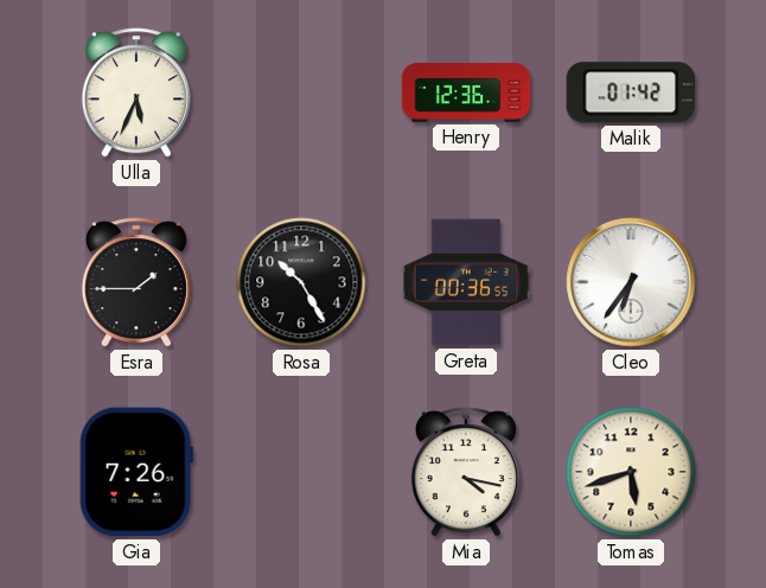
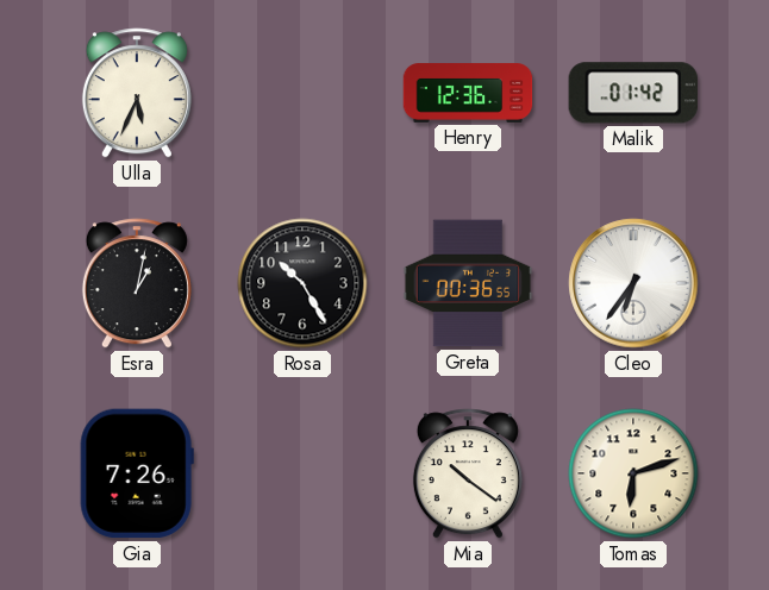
Esra: 1:45 -> 1:02 (137, 283)
Mia: 4:17 -> 10:21 (468, 473)
Tomas: 5:42 -> 6:12 (633, 473)
